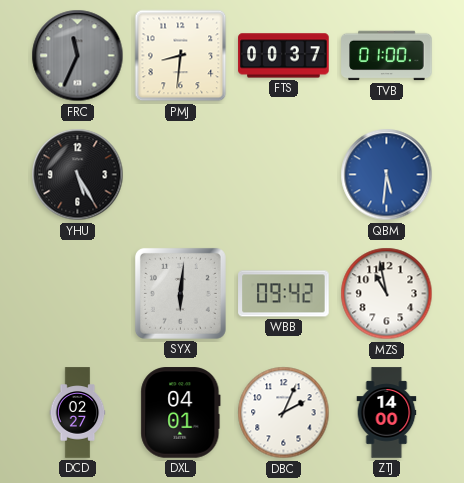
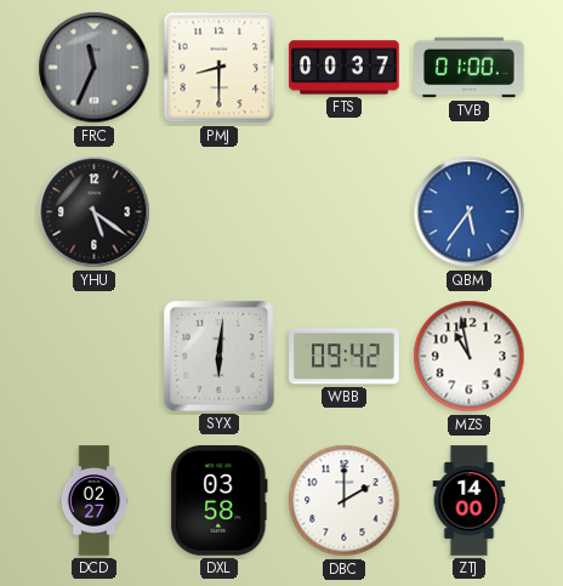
PMJ: 8:31 -> 8:30 (220, 68)
YHU: 5:25 -> 5:21 (95, 212)
QBM: 5:31 -> 5:36 (470, 212)
DXL: 04:01 -> 03:58 (220, 501)
DBC: 2:04 -> 2:00 (345, 501)
